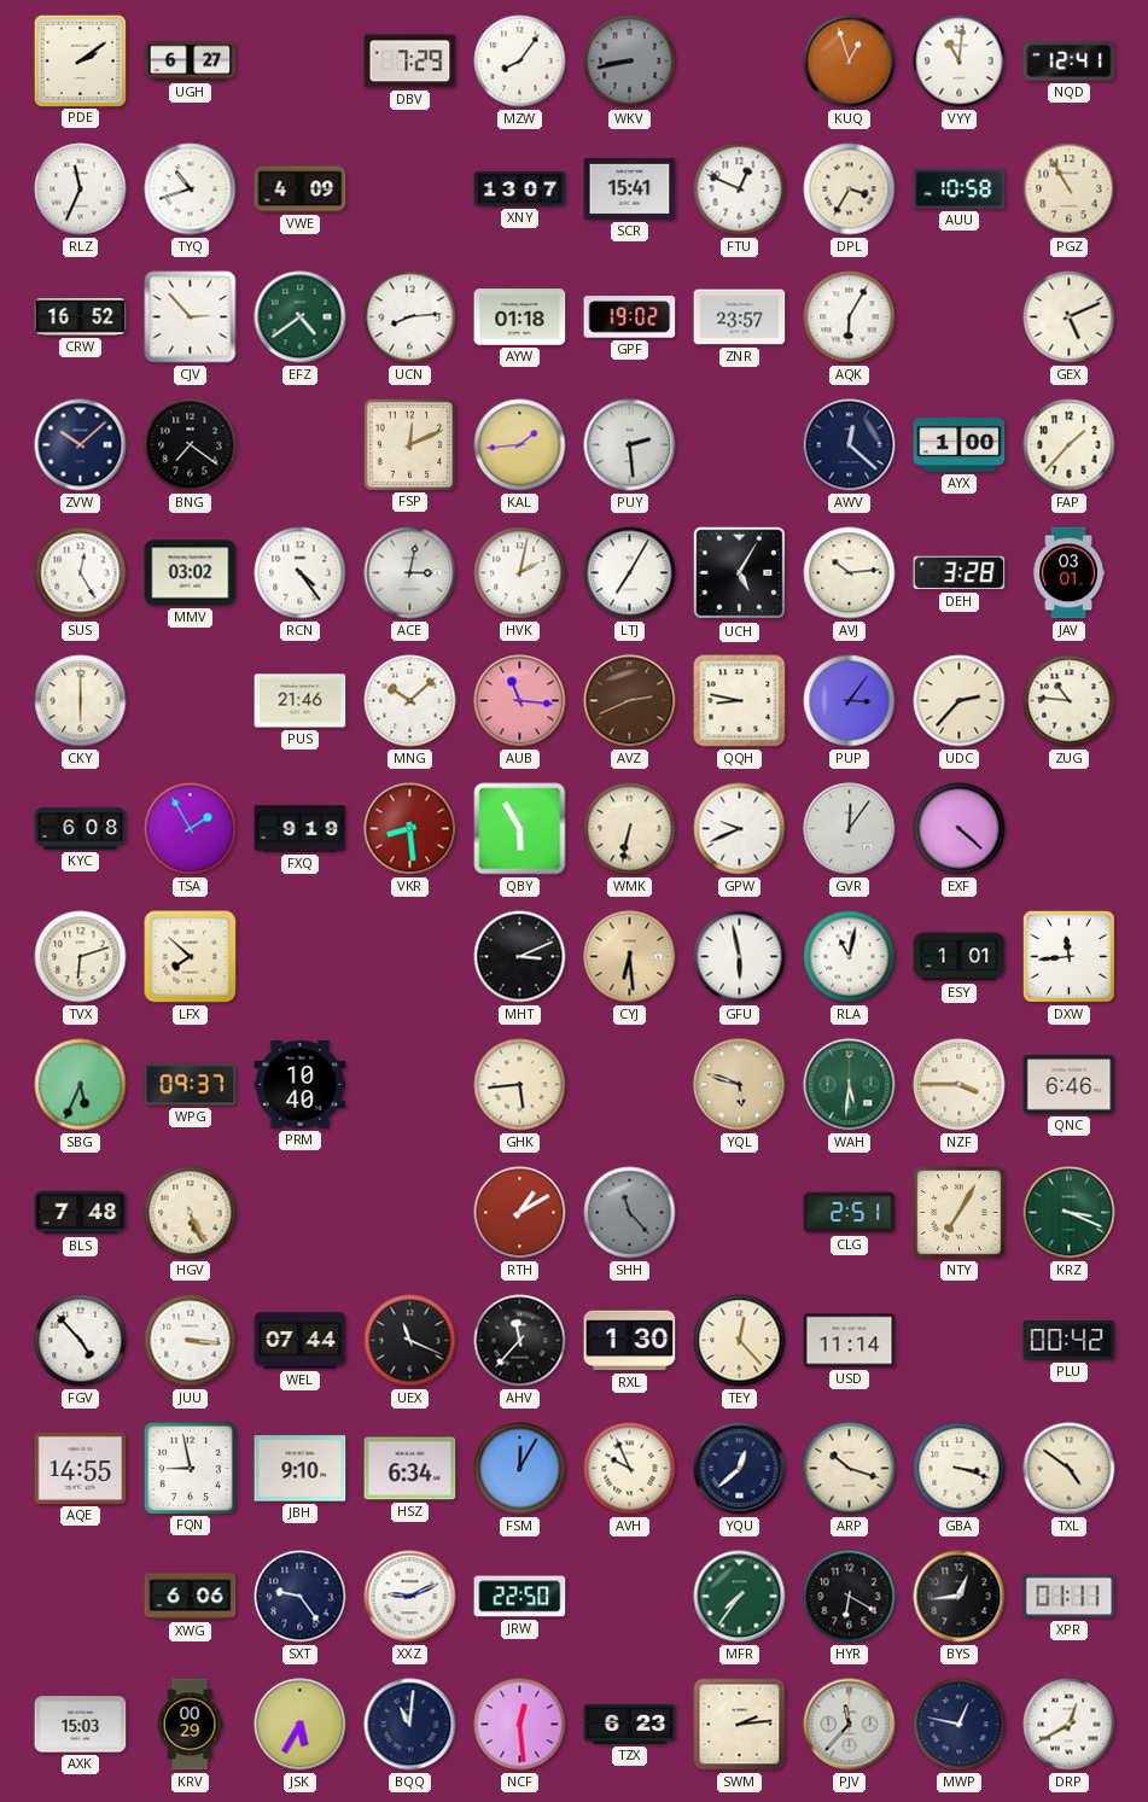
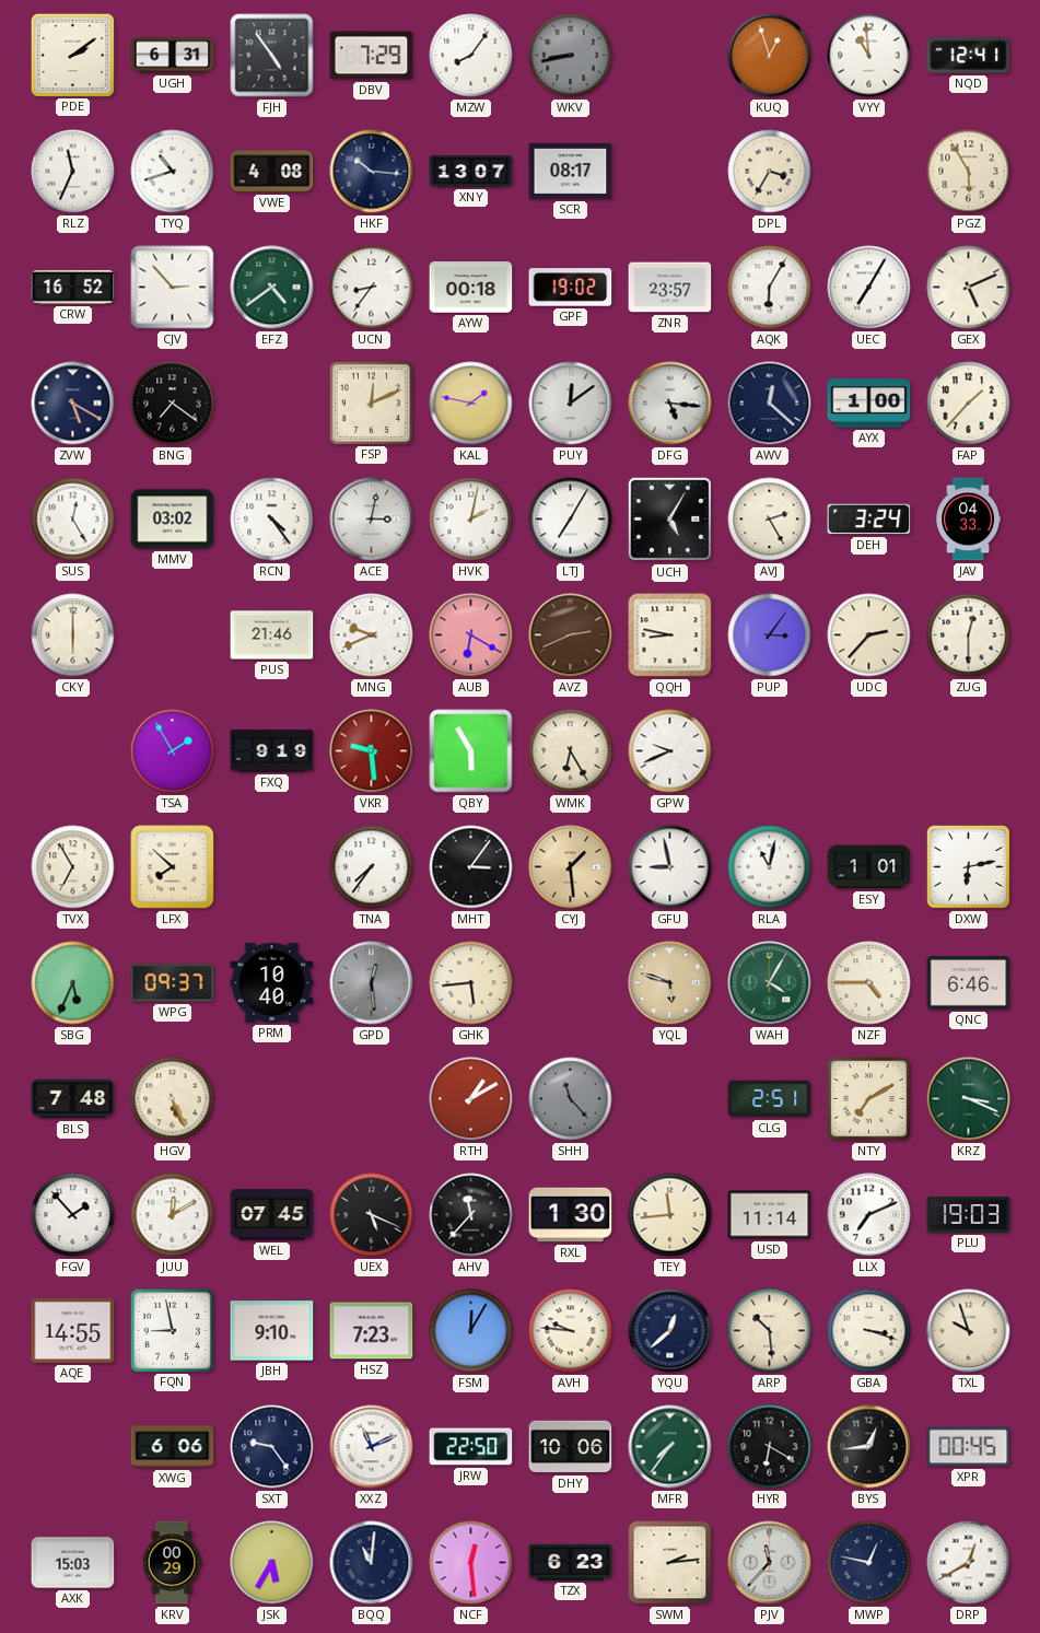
UGH: 6:27 -> 6:31 (173, 56)
FJH: none -> 4:54 (272, 56)
VYY: 11:01 -> 10:59 (869, 56)
VWE: 4:09 -> 4:08 (272, 172)
HKF: none -> 10:16 (372, 172)
SCR: 15:41 -> 08:17 (571, 171)
FTU: 12:49 -> none (740, 189)
AUU: 10:58 -> none (960, 188)
PGZ: 10:55 -> 5:55 (969, 172)
UCN: 8:14 -> 8:36 (372, 288)
AYW: 01:18 -> 00:18 (471, 288)
UEC: none -> 7:05 (869, 288)
ZVW: 10:08 -> 5:20 (73, 404)
KAL: 1:44 -> 1:47 (471, 404)
PUY: 2:29 -> 12:09 (571, 404)
DFG: none -> 5:16 (670, 404)
AVJ: 10:14 -> 2:25 (770, 520)
DEH: 3:28 -> 3:24 (869, 520)
JAV: 03:01 -> 04:33 (968, 520)
MNG: 10:08 -> 9:41 (372, 635)
AUB: 11:16 -> 6:20 (471, 635)
ZUG: 10:46 -> 12:30 (969, 635)
KYC: 6:08 -> none (81, 829)
VKR: 8:29 -> 9:29 (372, 751)
WMK: 6:32 -> 6:25 (571, 751)
GVR: 12:06 -> none (850, 829)
EXF: 4:22 -> none (960, 829)
TVX: 6:12 -> 6:55 (73, 867)
TNA: none -> 7:36 (372, 867)
MHT: 3:11 -> 3:06 (471, 867)
CYJ: 6:29 -> 1:29 (571, 867)
GFU: 5:58 -> 8:58 (670, 867)
DXW: 11:44 -> 6:13 (969, 867)
GPD: none -> 12:29 (372, 983)
WAH: 5:31 -> 4:05 (770, 983)
NZF: 3:45 -> 4:45 (869, 983)
NTY: 7:05 -> 7:10 (869, 1099)
FGV: 4:53 -> 1:53 (73, 1215)
JUU: 3:16 -> 12:10 (173, 1215)
WEL: 07:44 -> 07:45 (272, 1215)
UEX: 11:19 -> 5:19 (372, 1215)
TEY: 12:23 -> 11:44 (670, 1215)
LLX: none -> 7:11 (869, 1215)
PLU: 00:42 -> 19:03 (969, 1215)
HSZ: 6:34 -> 7:23 (372, 1331)
AVH: 9:56 -> 9:46 (571, 1331)
ARP: 10:18 -> 10:29 (770, 1331)
TXL: 4:51 -> 9:57 (969, 1331)
XXZ: 9:11 -> 11:11 (372, 1447)
DHY: none -> 10:06 (571, 1447)
XPR: 01:11 -> 00:45 (969, 1447)
